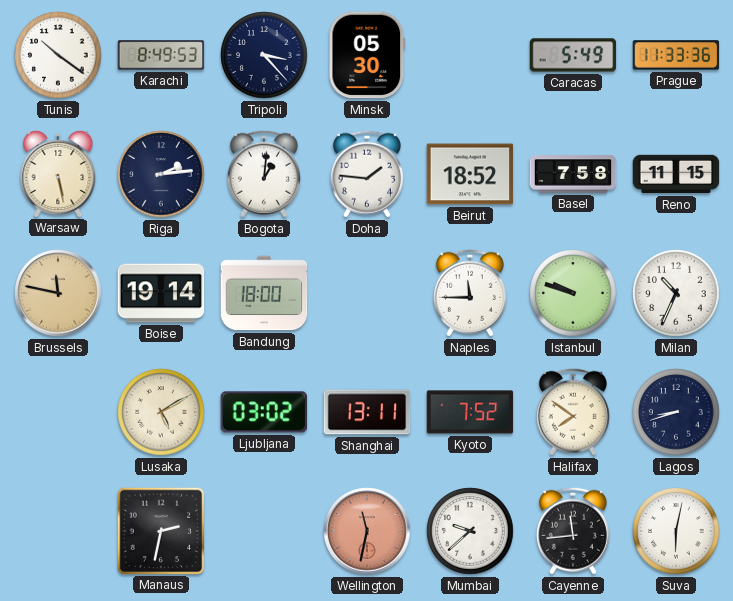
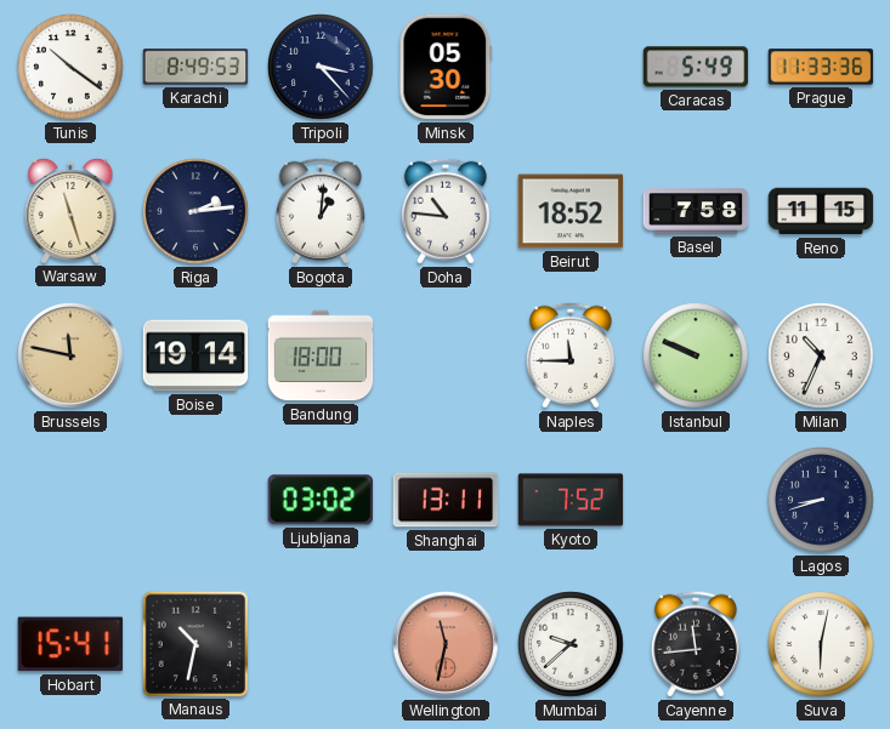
Warsaw: 5:28 -> 11:27 (70, 210)
Doha: 1:46 -> 10:46 (446, 211)
Istanbul: 9:48 -> 9:49 (696, 355)
Lusaka: 5:10 -> none (161, 412)
Halifax: 7:51 -> none (573, 412)
Hobart: none -> 15:41 (70, 644)
Manaus: 2:32 -> 10:32 (194, 643)
